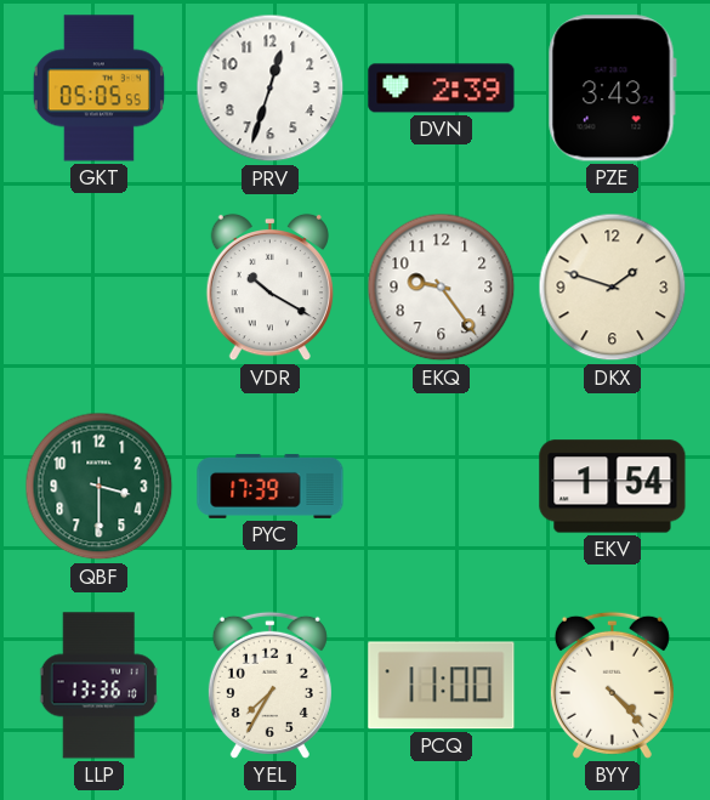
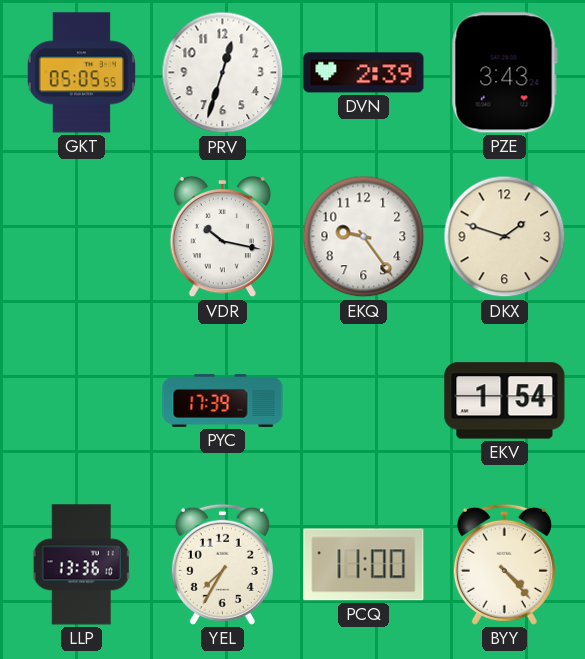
VDR: 10:20 -> 10:17 (222, 237)
QBF: 3:30 -> none (100, 487)
